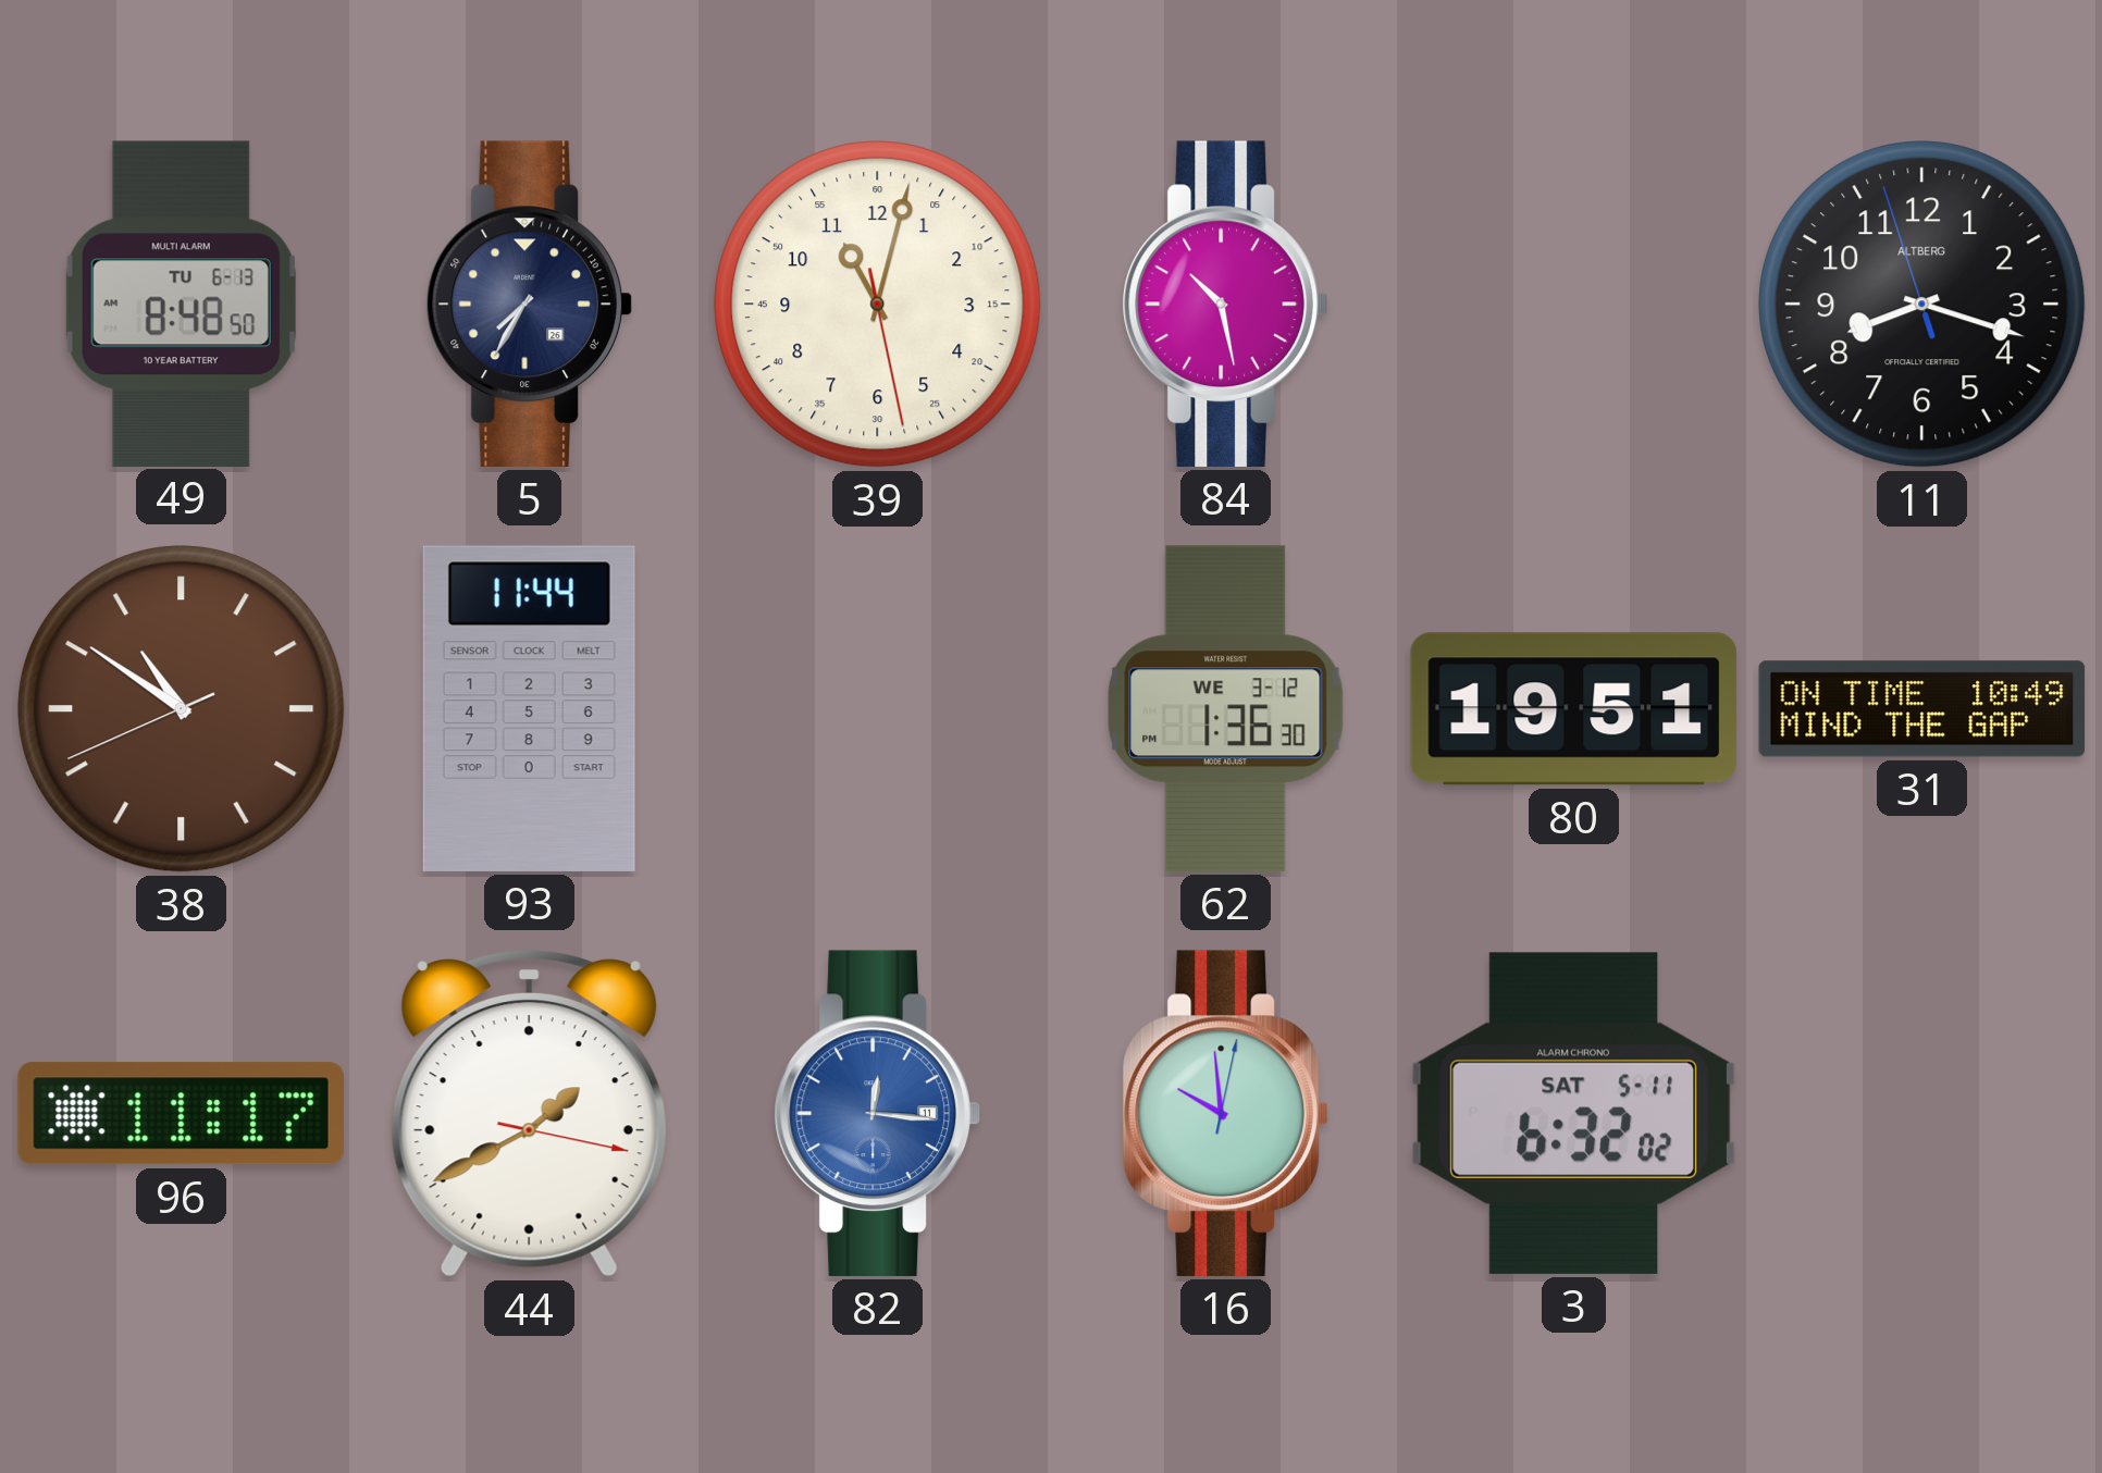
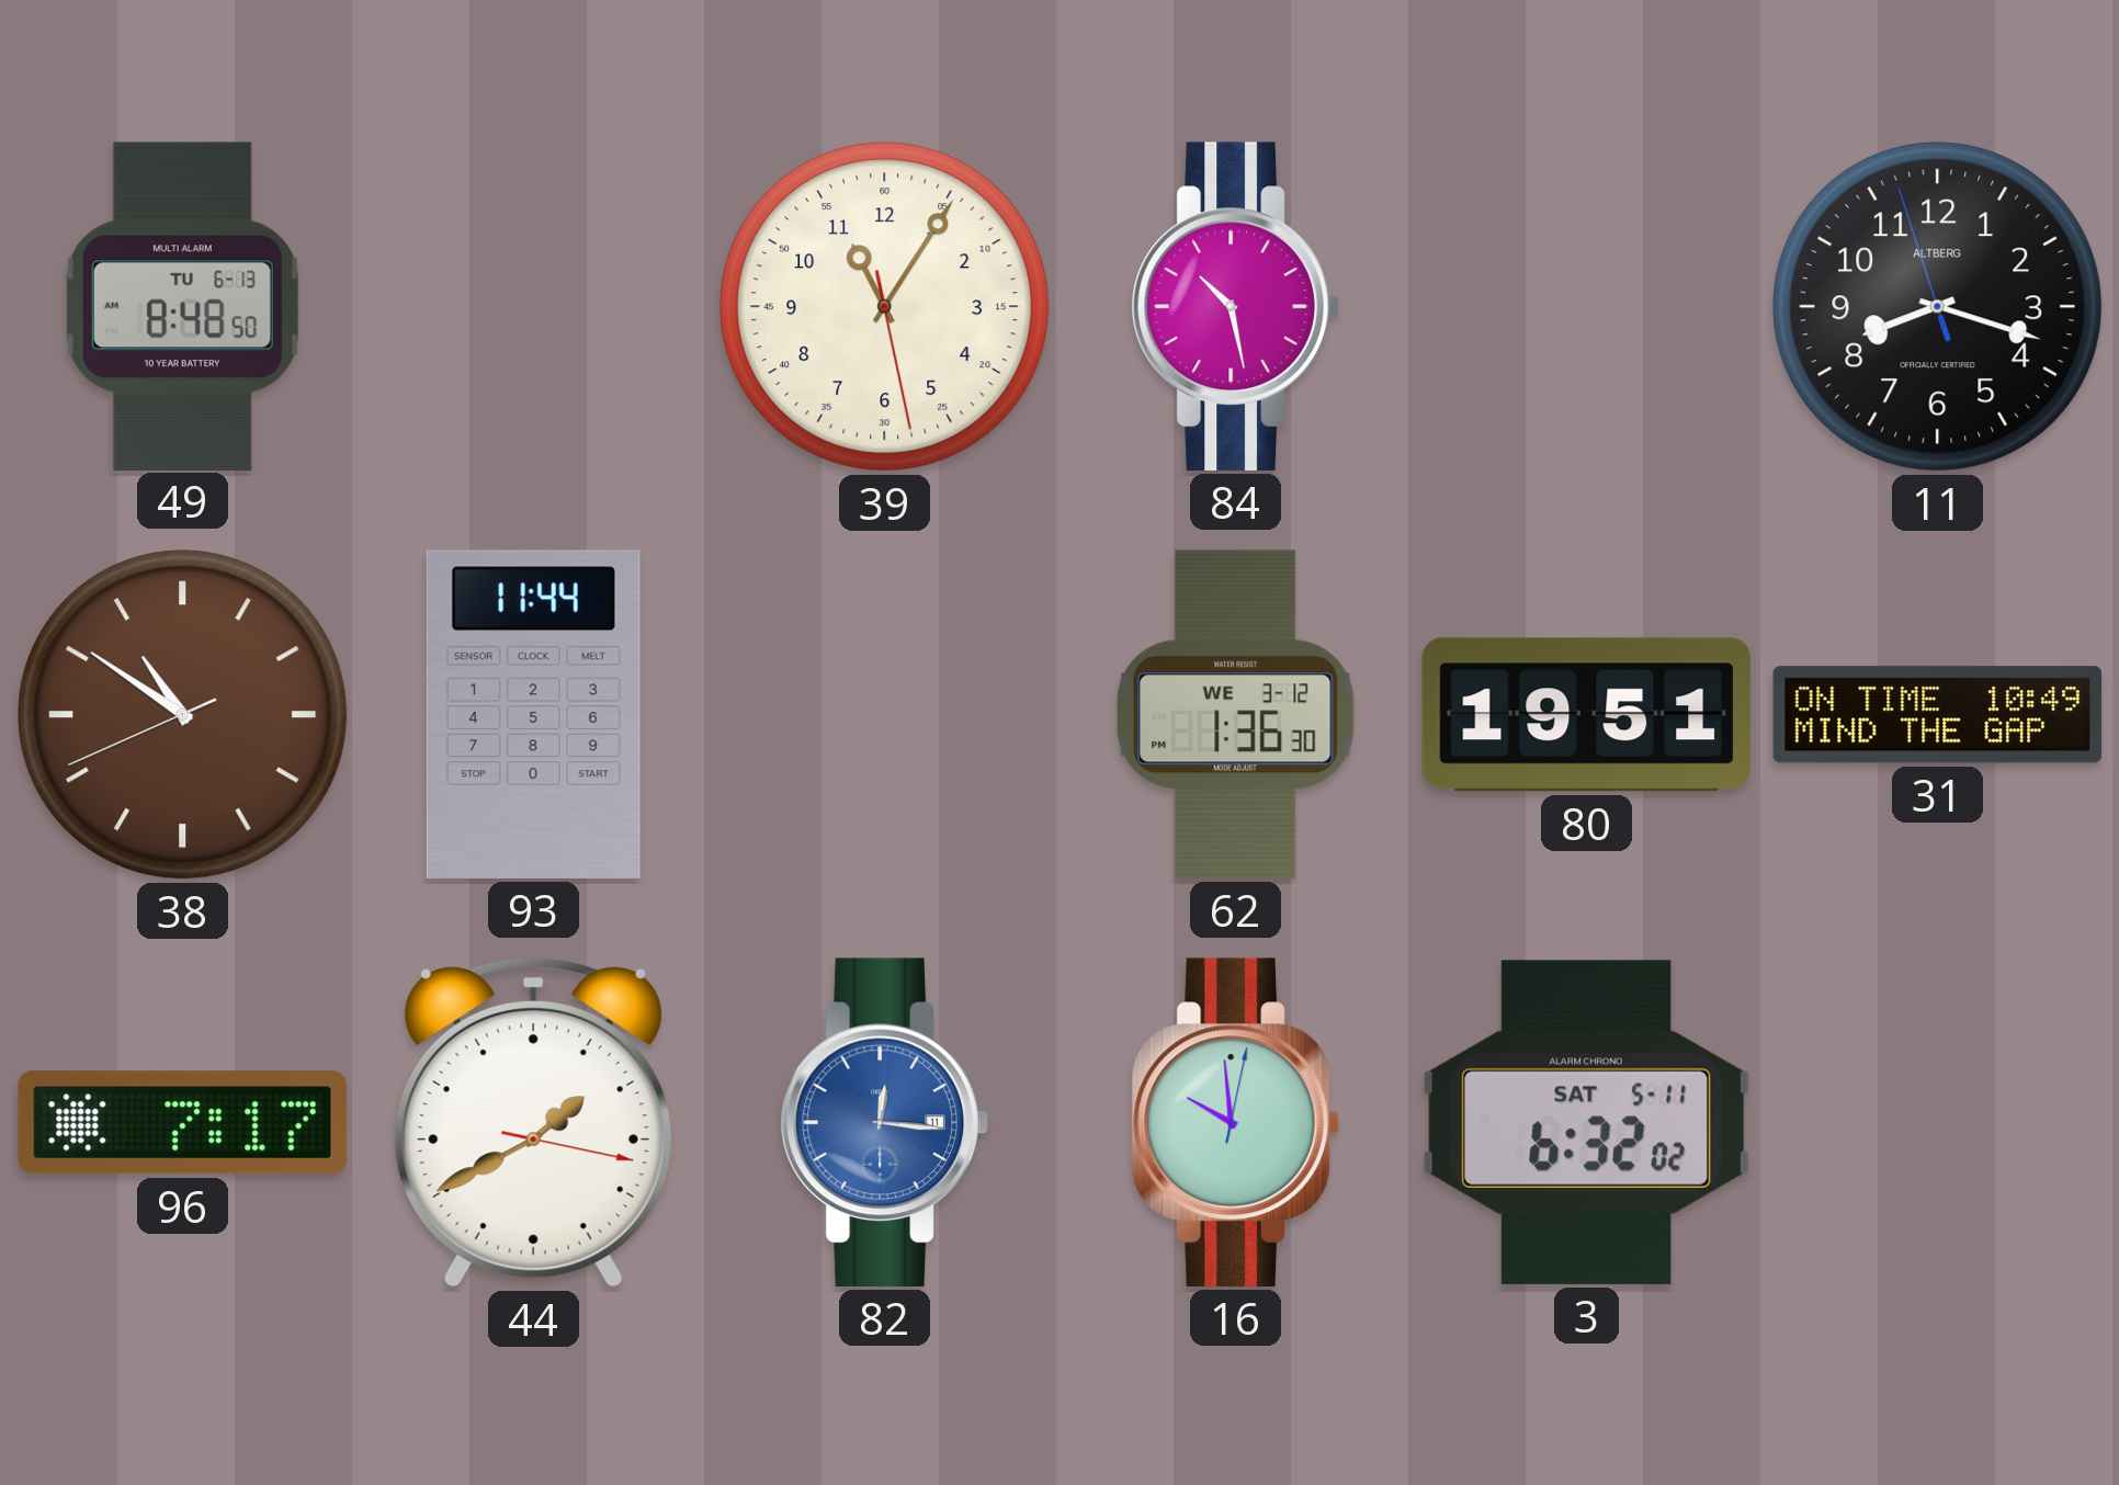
5: 7:35 -> none (529, 304)
39: 11:02 -> 11:05 (885, 307)
96: 11:17 -> 7:17 (182, 1123)
